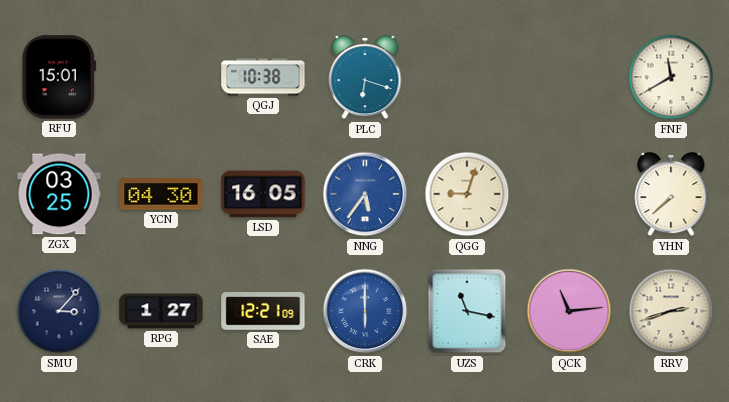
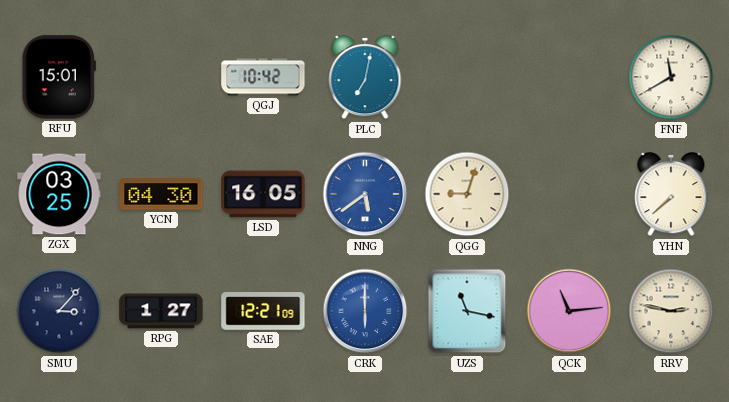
QGJ: 10:38 -> 10:42 (263, 77)
PLC: 6:18 -> 7:02 (365, 78)
NNG: 5:36 -> 5:39 (365, 194)
RRV: 2:42 -> 2:47 (671, 311)
